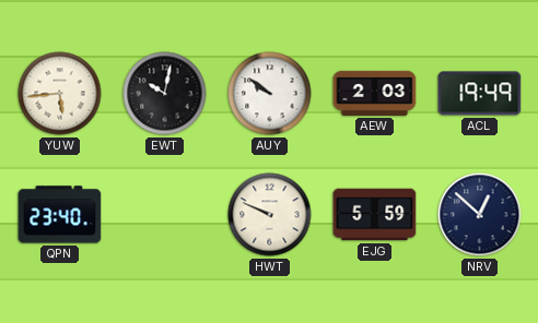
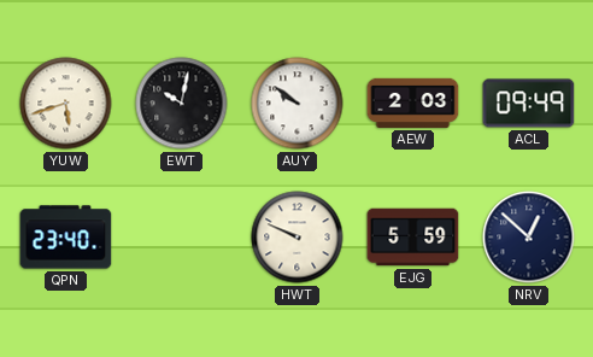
YUW: 5:44 -> 5:42 (66, 104)
ACL: 19:49 -> 09:49 (529, 104)
